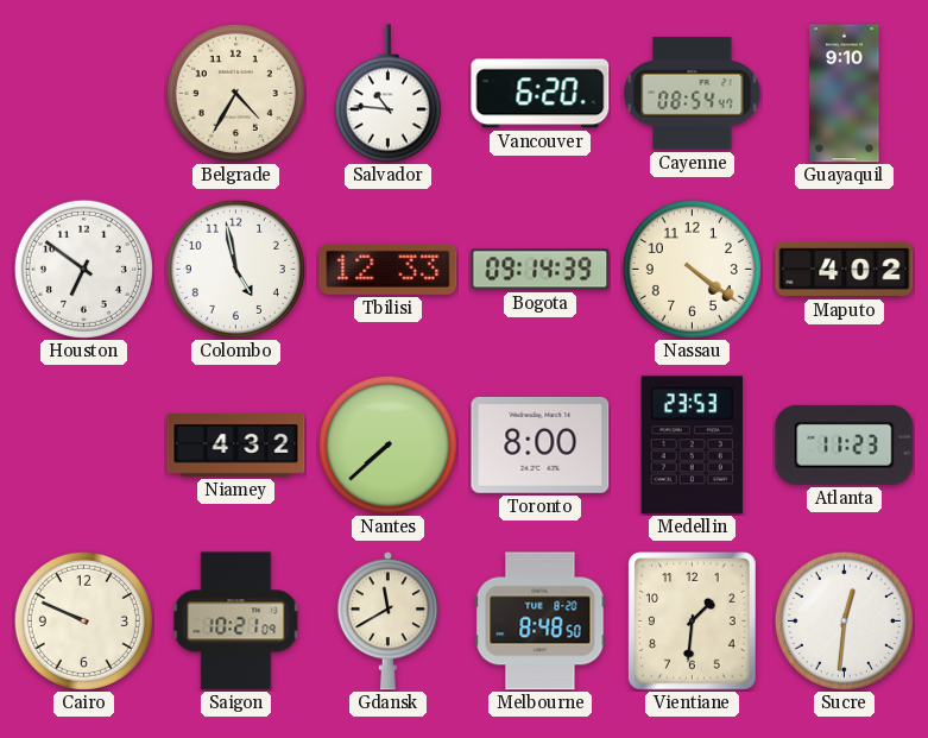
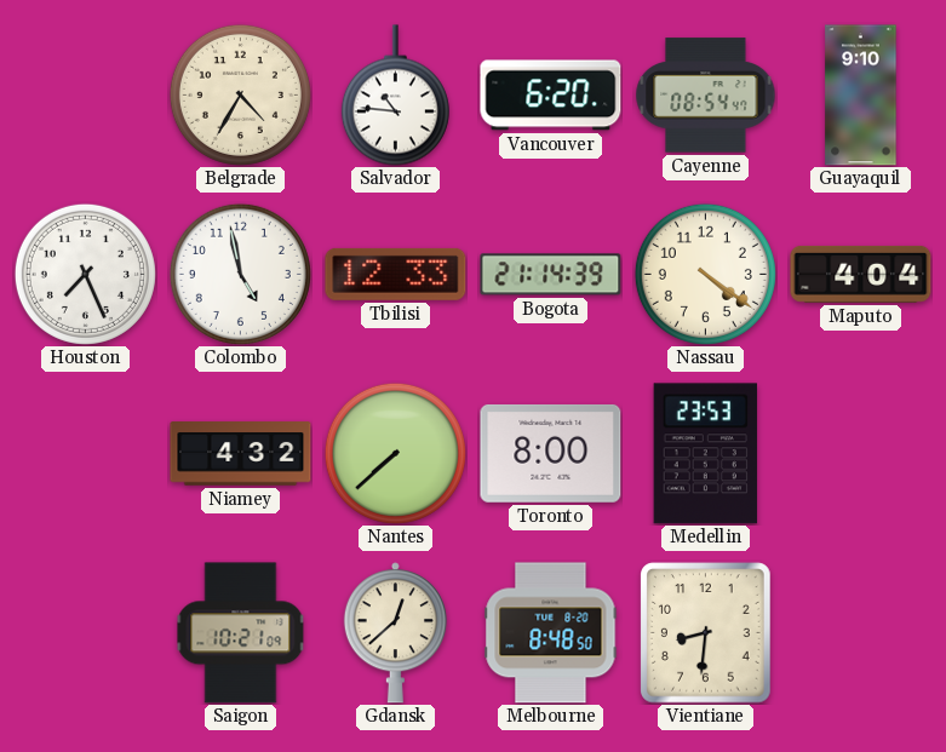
Houston: 6:51 -> 7:26 (85, 274)
Bogota: 09:14 -> 21:14 (551, 275)
Maputo: 4:02 -> 4:04 (861, 274)
Atlanta: 11:23 -> none (845, 444)
Cairo: 9:49 -> none (83, 620)
Gdansk: 11:40 -> 12:38 (395, 633)
Vientiane: 1:31 -> 8:31 (706, 633)
Sucre: 12:31 -> none (844, 620)
